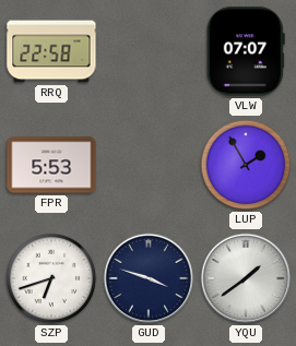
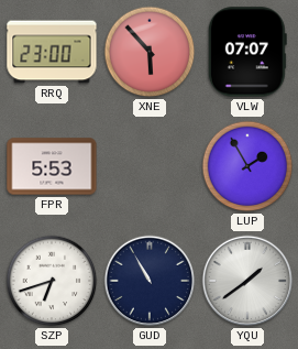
RRQ: 22:58 -> 23:00 (52, 52)
XNE: none -> 5:53 (150, 52)
GUD: 3:48 -> 10:55 (150, 281)
